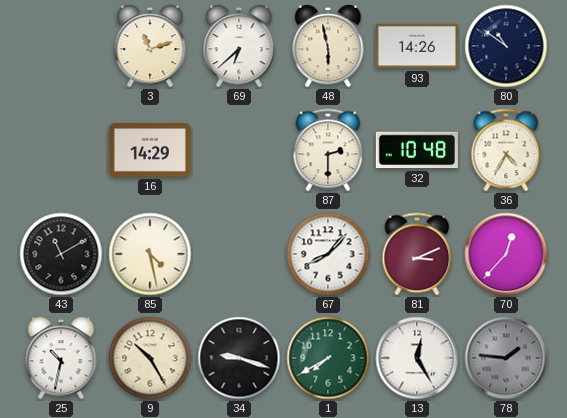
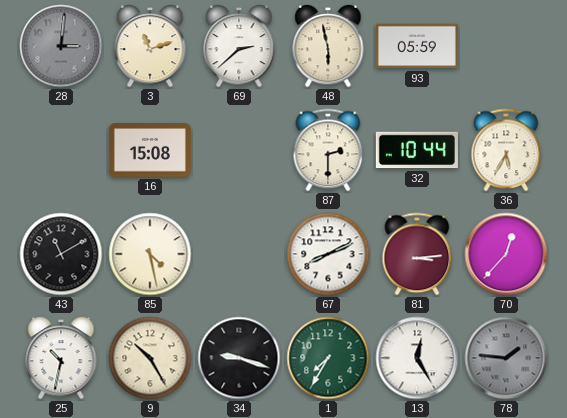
28: none -> 3:01 (61, 46)
69: 6:38 -> 2:38 (239, 46)
93: 14:26 -> 05:59 (417, 46)
80: 10:51 -> none (506, 46)
16: 14:29 -> 15:08 (150, 150)
32: 10:48 -> 10:44 (417, 150)
36: 4:35 -> 5:35 (506, 150)
67: 8:07 -> 8:11 (328, 254)
81: 3:11 -> 3:14 (417, 254)
1: 7:40 -> 7:35 (328, 358)
